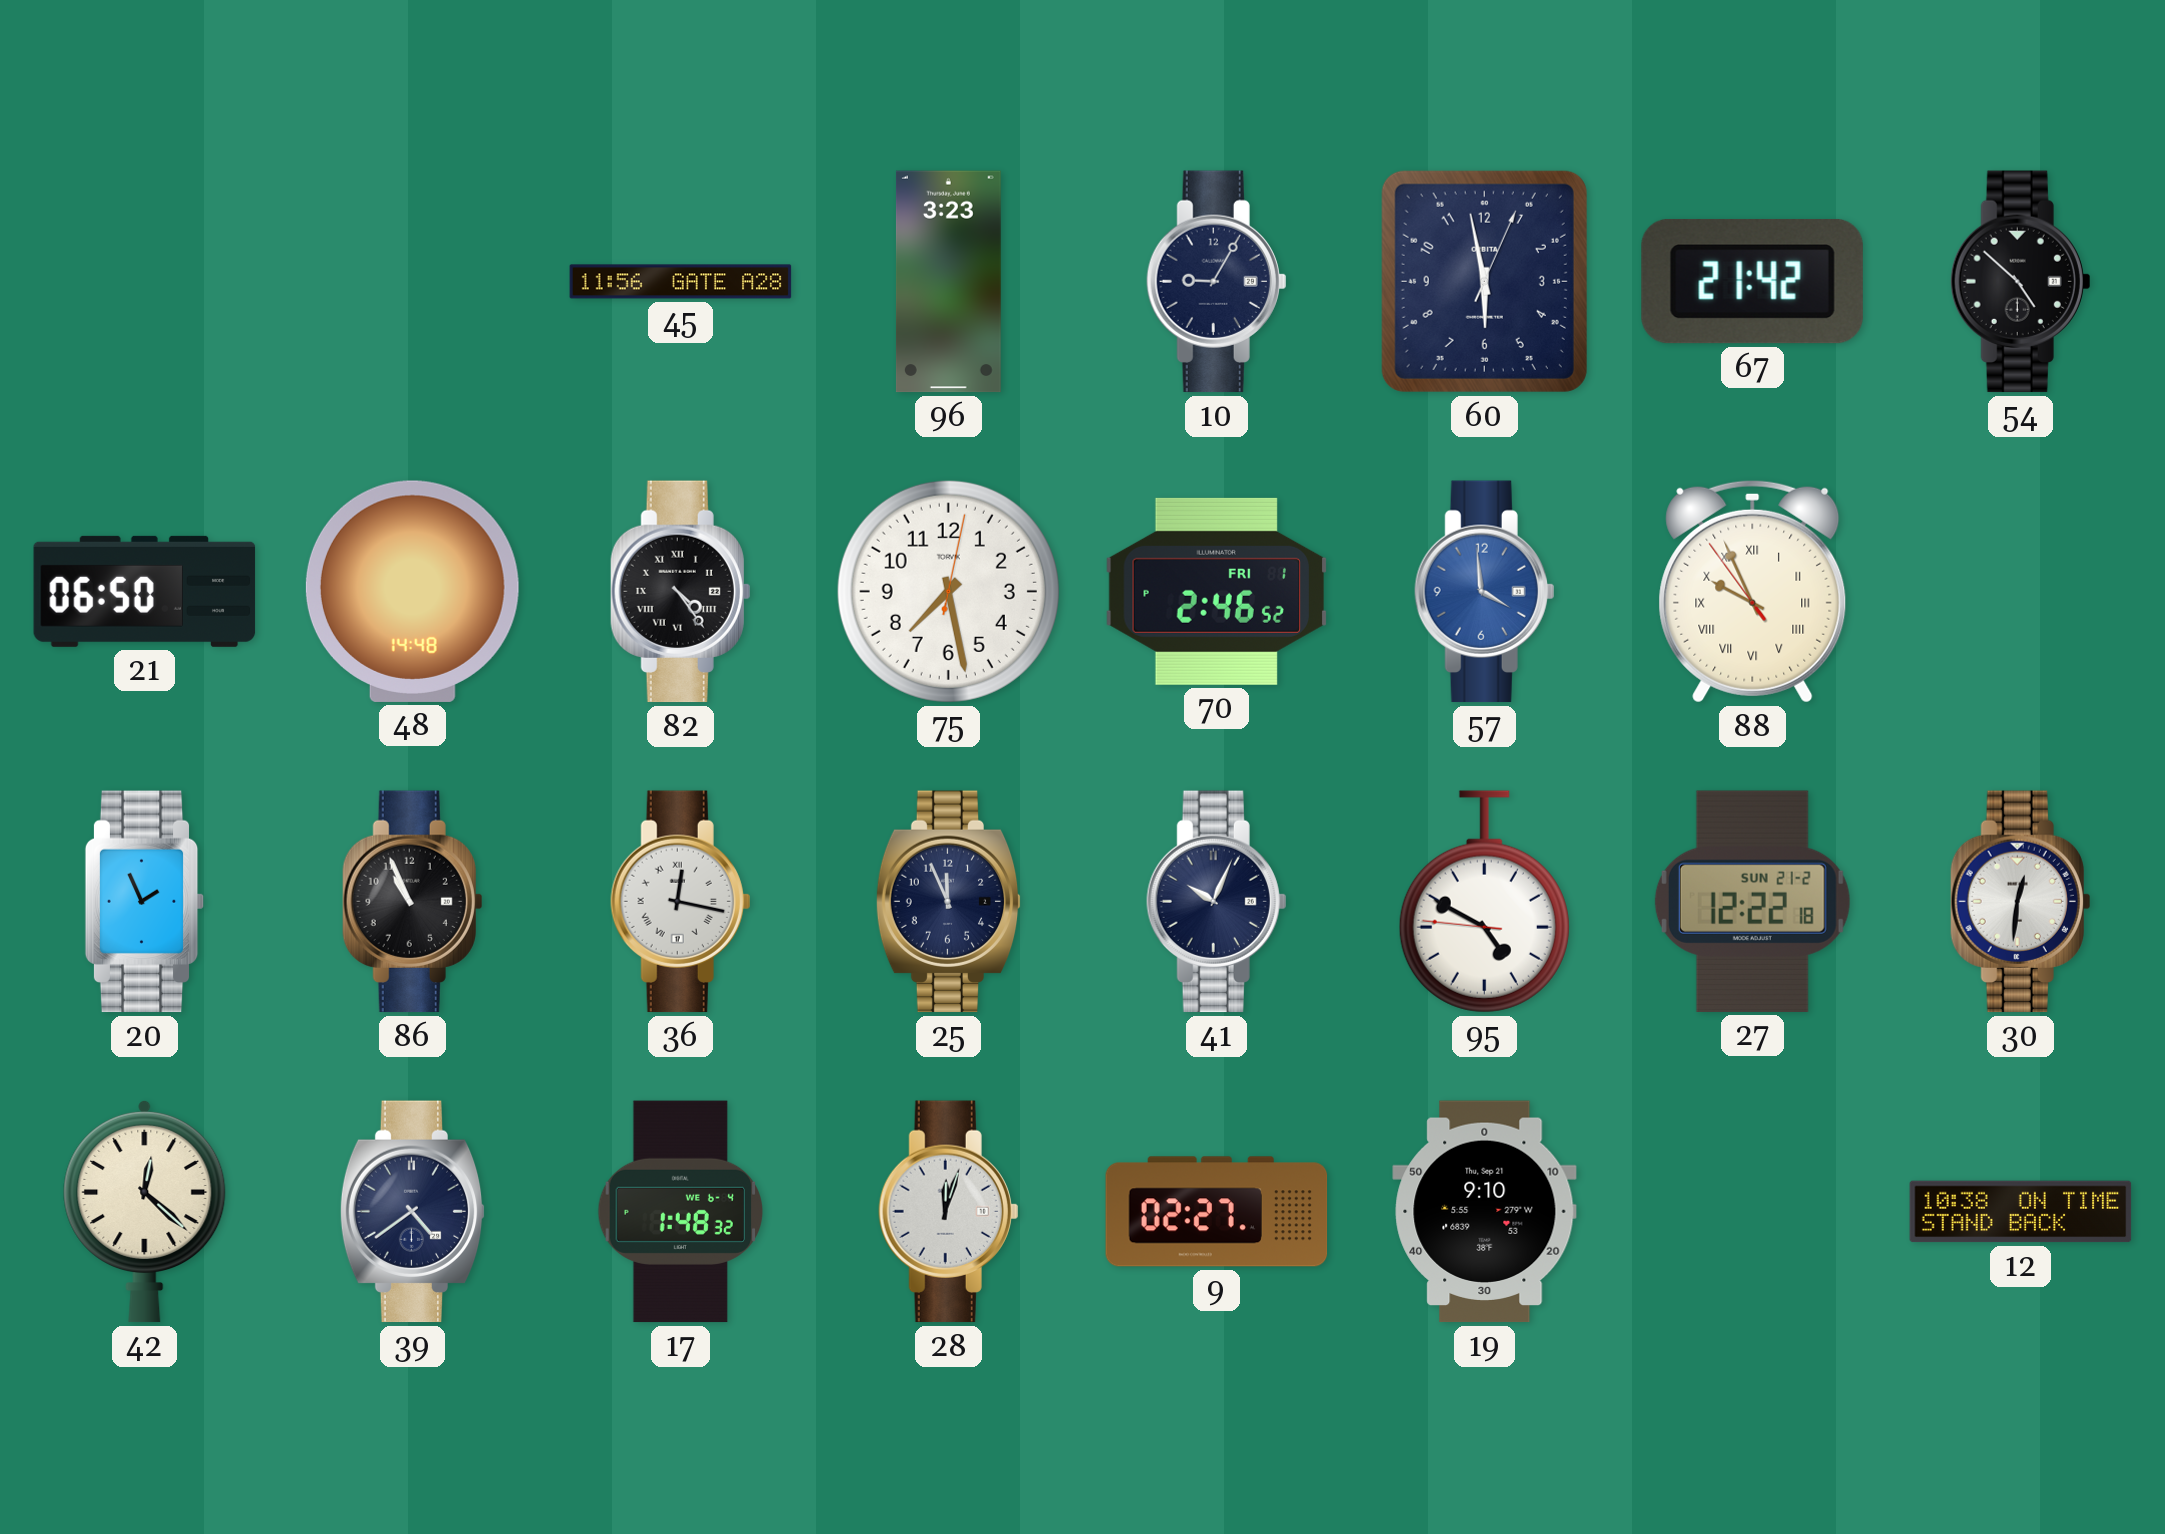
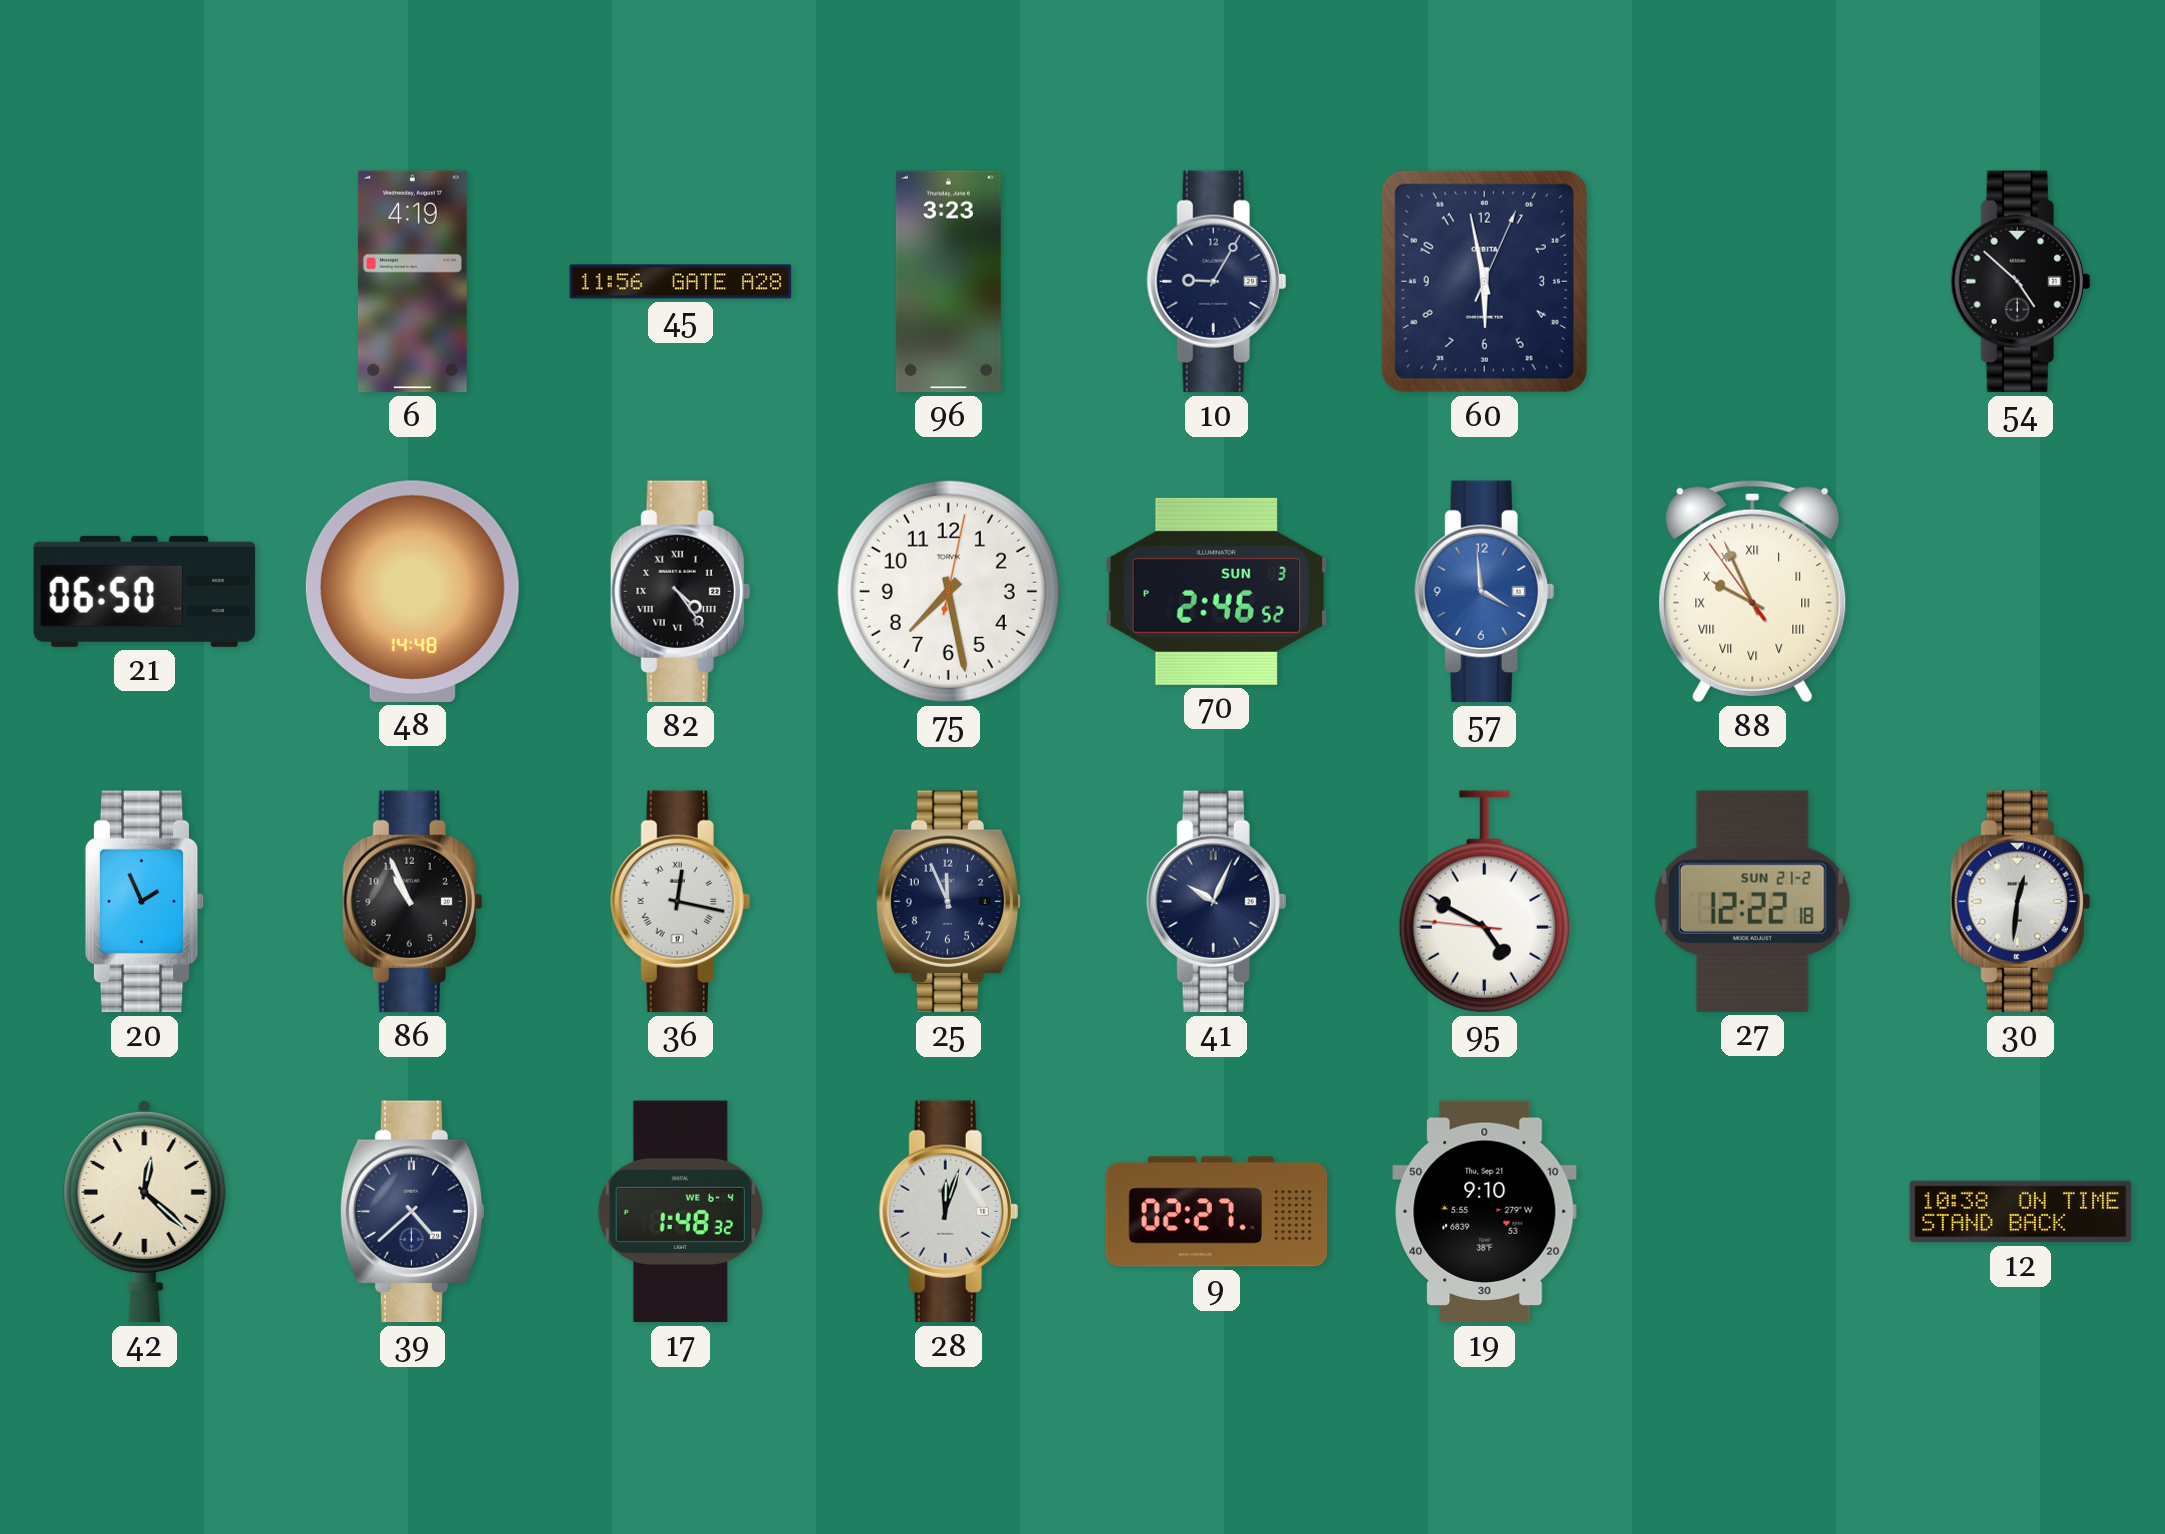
6: none -> 4:19 (412, 282)
67: 21:42 -> none (1752, 281)
70 date: FRI 1 -> SUN 3 (1217, 591)
39: 4:39 -> 4:38 (413, 1212)
